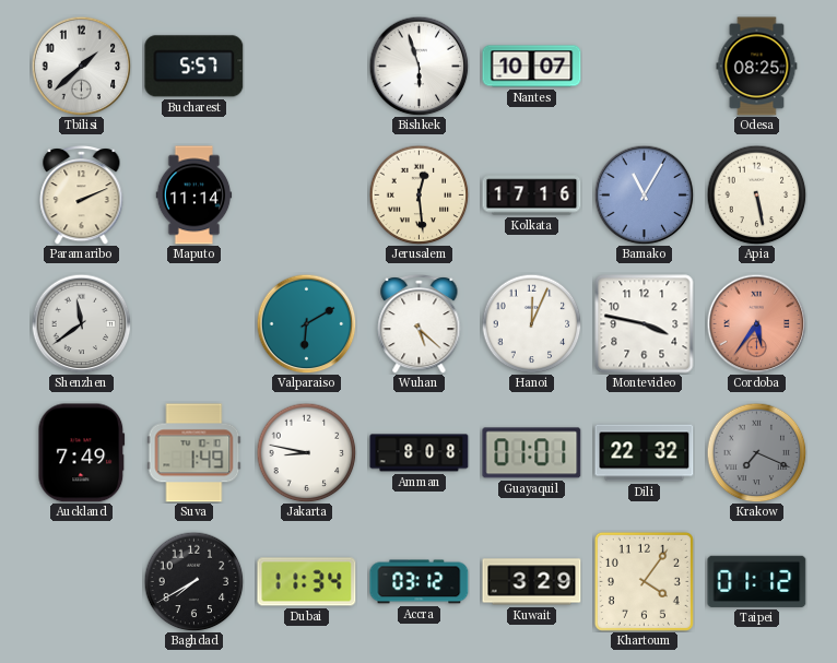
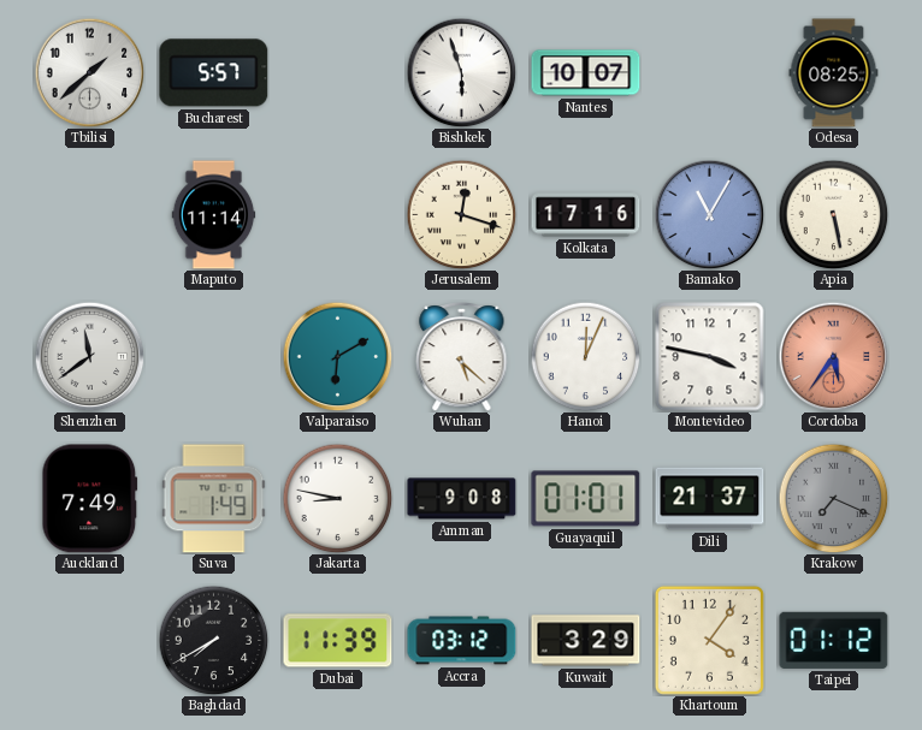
Paramaribo: 2:11 -> none (82, 196)
Jerusalem: 12:29 -> 12:18 (461, 214)
Amman: 8:08 -> 9:08 (462, 499)
Dili: 22:32 -> 21:37 (710, 499)
Dubai: 11:34 -> 11:39 (338, 641)
